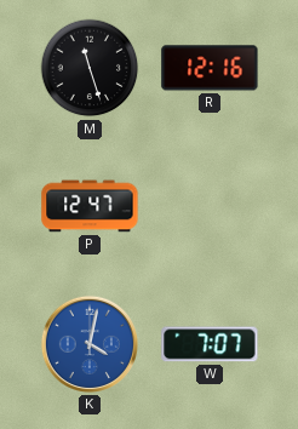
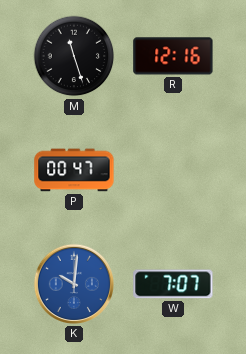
P: 12:47 -> 00:47 (74, 170)
K: 4:02 -> 10:01 (74, 284)
